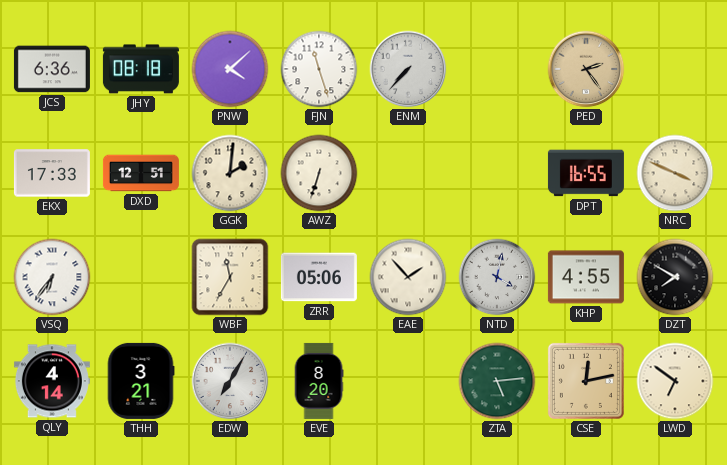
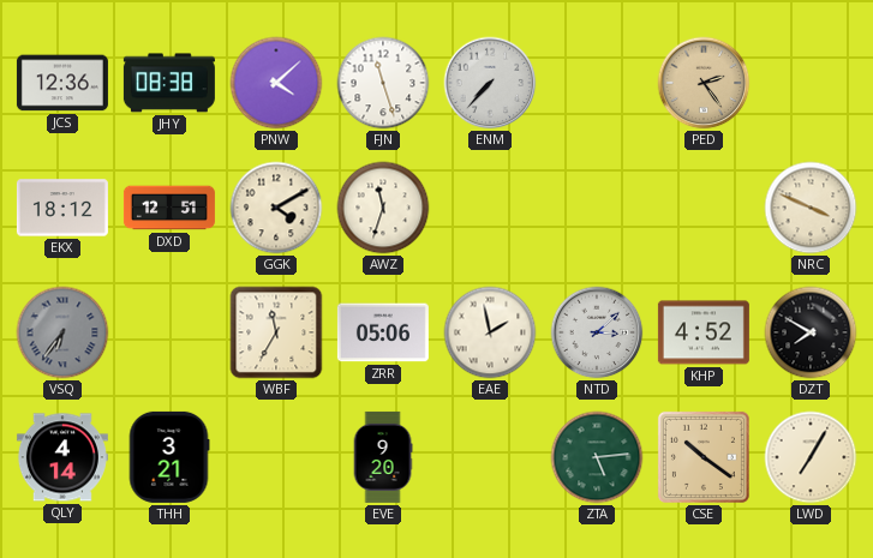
JCS: 6:36 -> 12:36 (62, 83)
JHY: 08:18 -> 08:38 (169, 83)
EKX: 17:33 -> 18:12 (62, 208)
GGK: 2:01 -> 4:10 (276, 208)
AWZ: 6:33 -> 11:33 (383, 208)
DPT: 16:55 -> none (586, 173)
VSQ dial: white -> grey (62, 332)
EAE: 1:53 -> 1:58 (490, 332)
NTD: 4:02 -> 3:08 (597, 332)
KHP: 4:55 -> 4:52 (704, 332)
EDW: 7:05 -> none (230, 381)
EVE: 8:20 -> 9:20 (383, 457)
CSE: 12:13 -> 10:21 (704, 457)
LWD: 6:51 -> 7:05 (811, 457)
